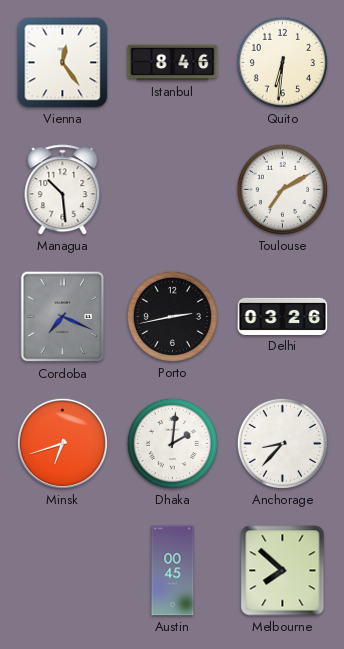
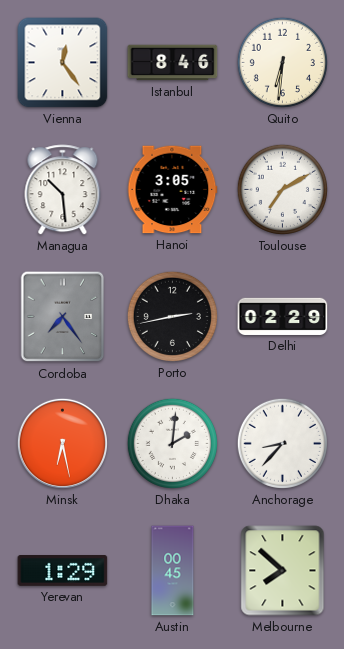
Hanoi: none -> 3:05 (172, 190)
Cordoba: 7:19 -> 7:24 (63, 317)
Delhi: 03:26 -> 02:29 (283, 316)
Minsk: 6:42 -> 6:28 (62, 443)
Yerevan: none -> 1:29 (63, 571)
